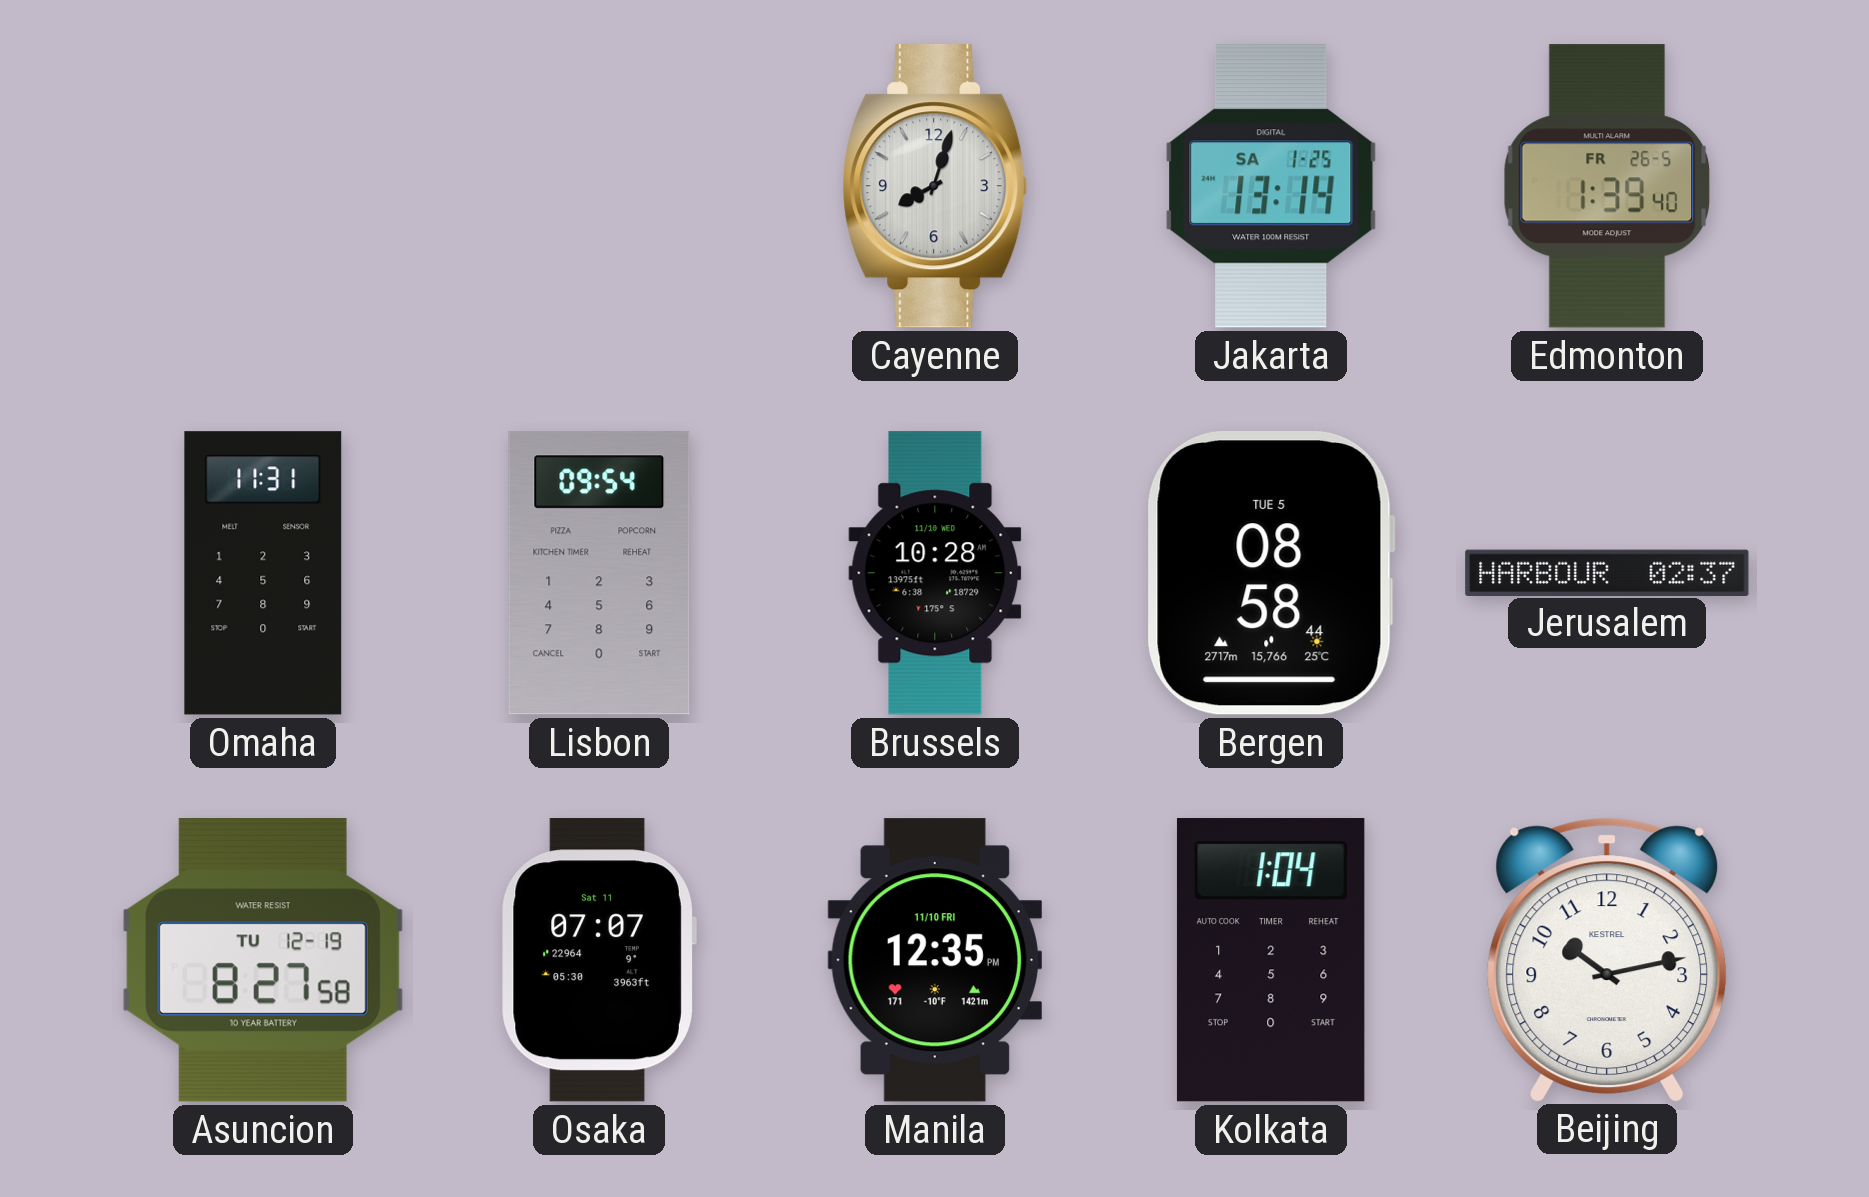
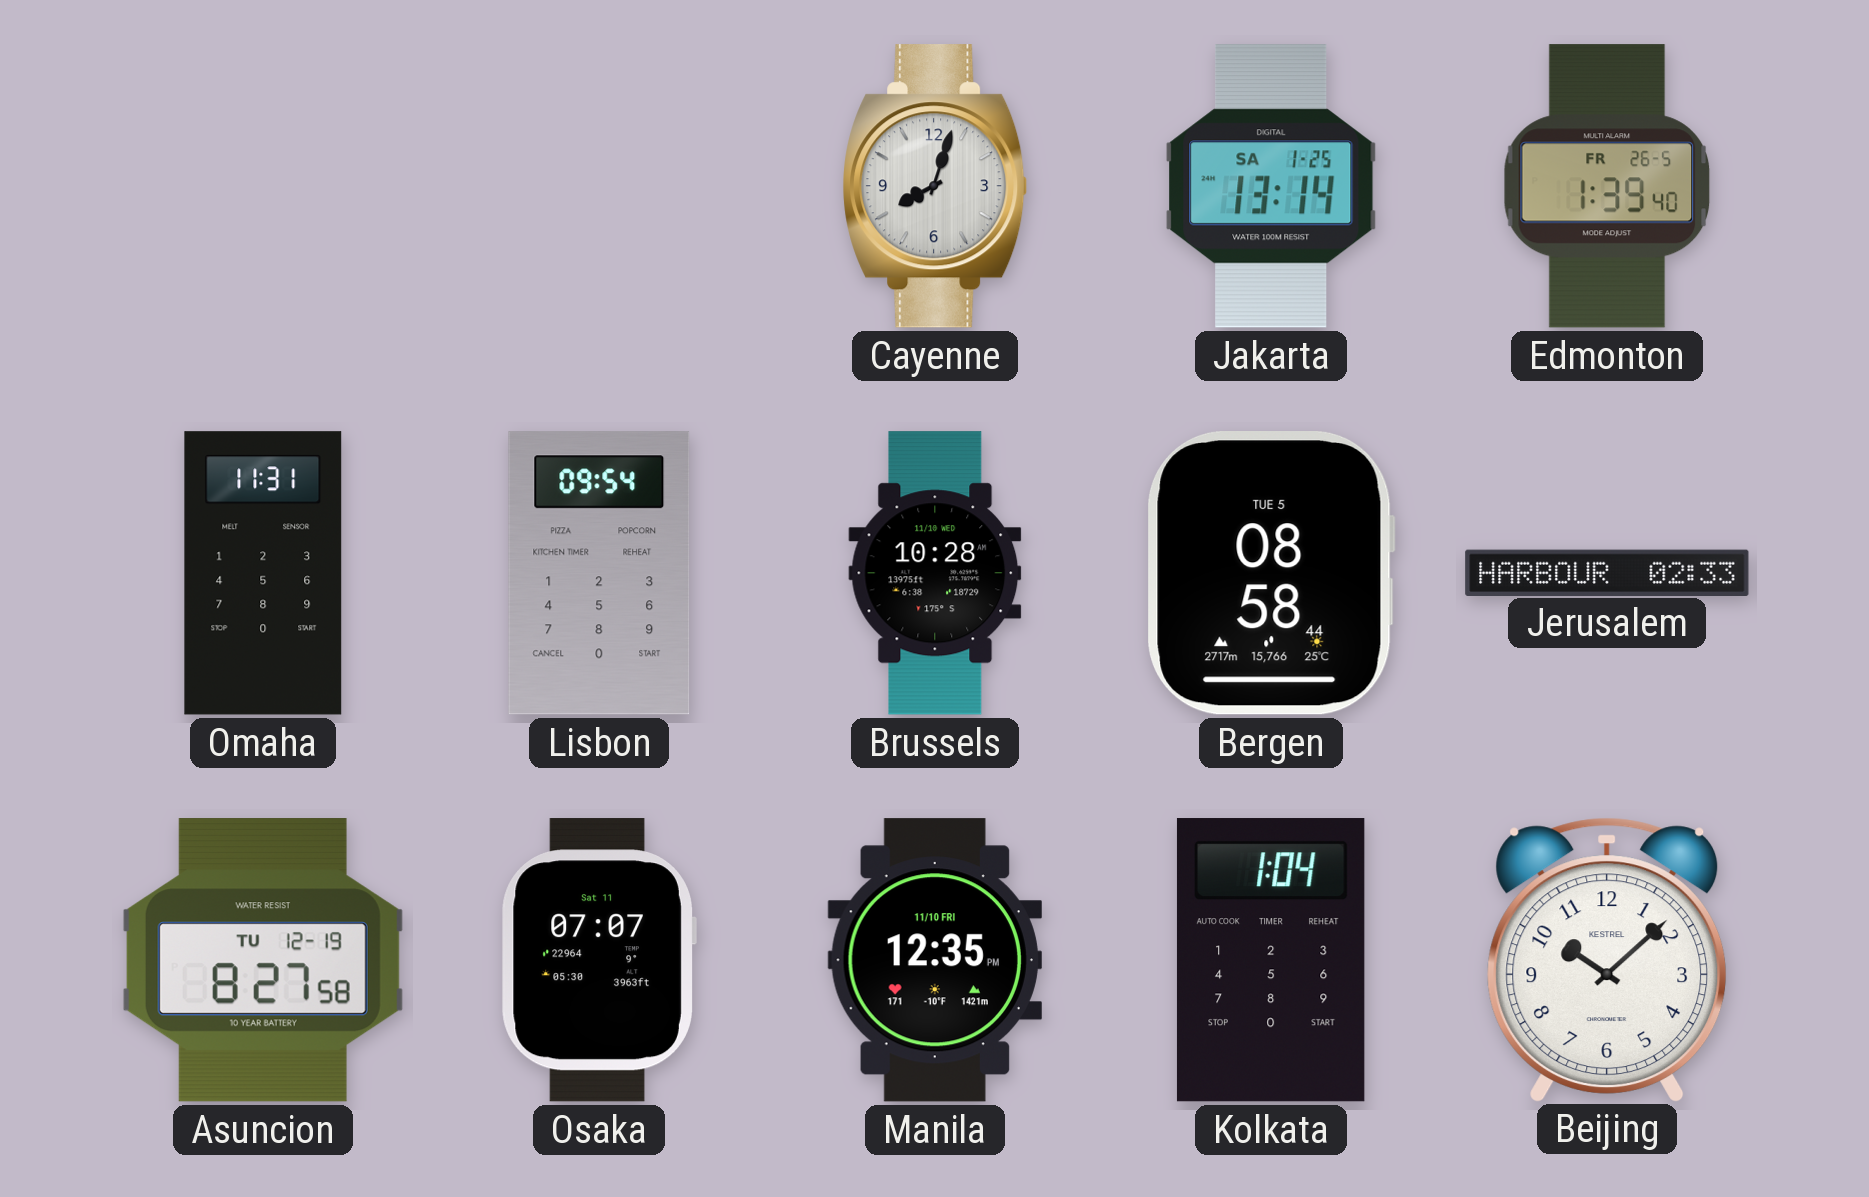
Jerusalem: 02:37 -> 02:33 (1607, 572)
Beijing: 10:13 -> 10:08 (1607, 959)
